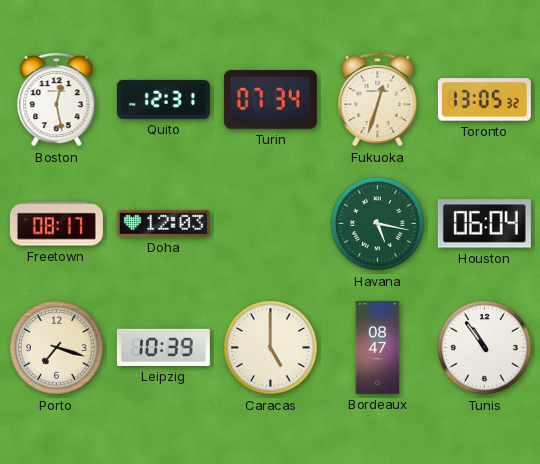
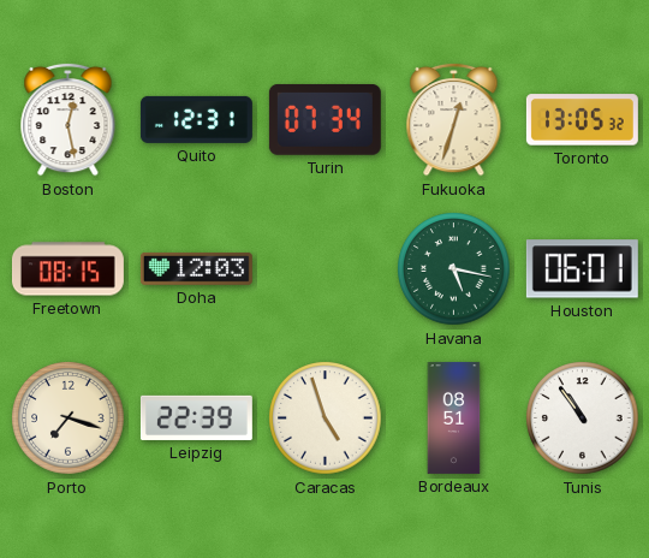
Freetown: 08:17 -> 08:15 (67, 269)
Houston: 06:04 -> 06:01 (582, 269)
Leipzig: 10:39 -> 22:39 (196, 417)
Caracas: 5:00 -> 4:57 (326, 419)
Bordeaux: 08:47 -> 08:51 (454, 417)
